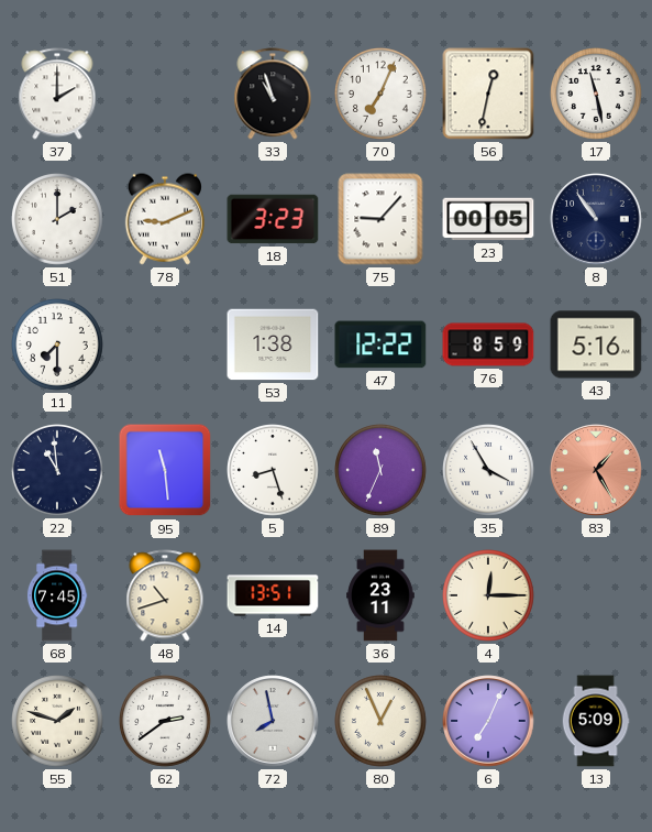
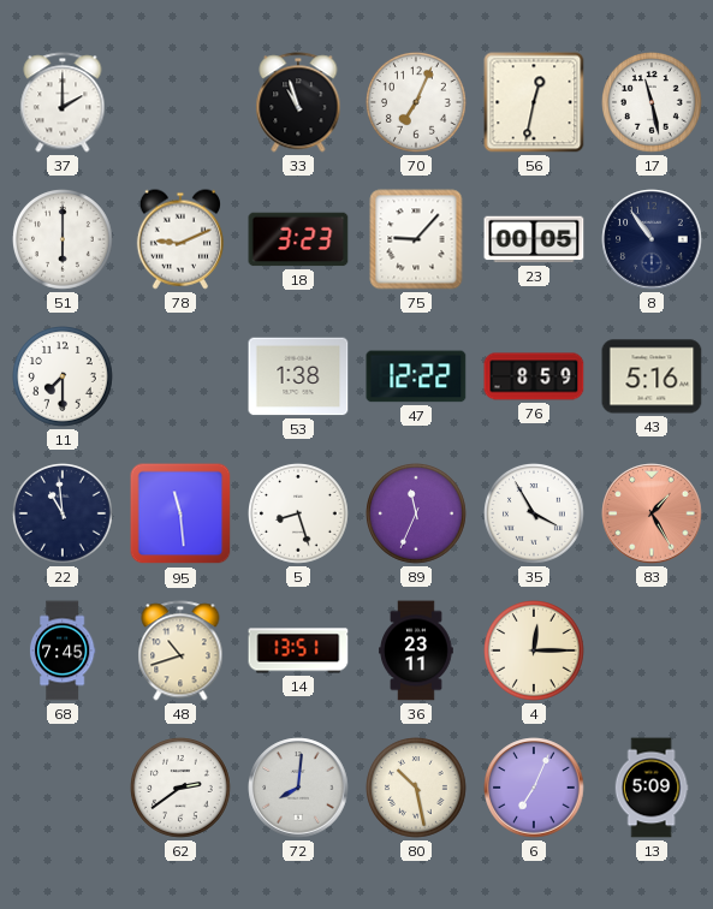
51: 2:00 -> 6:00 (64, 240)
55: 1:48 -> none (58, 722)
72: 7:58 -> 8:01 (298, 788)
80: 12:56 -> 10:28 (417, 789)
